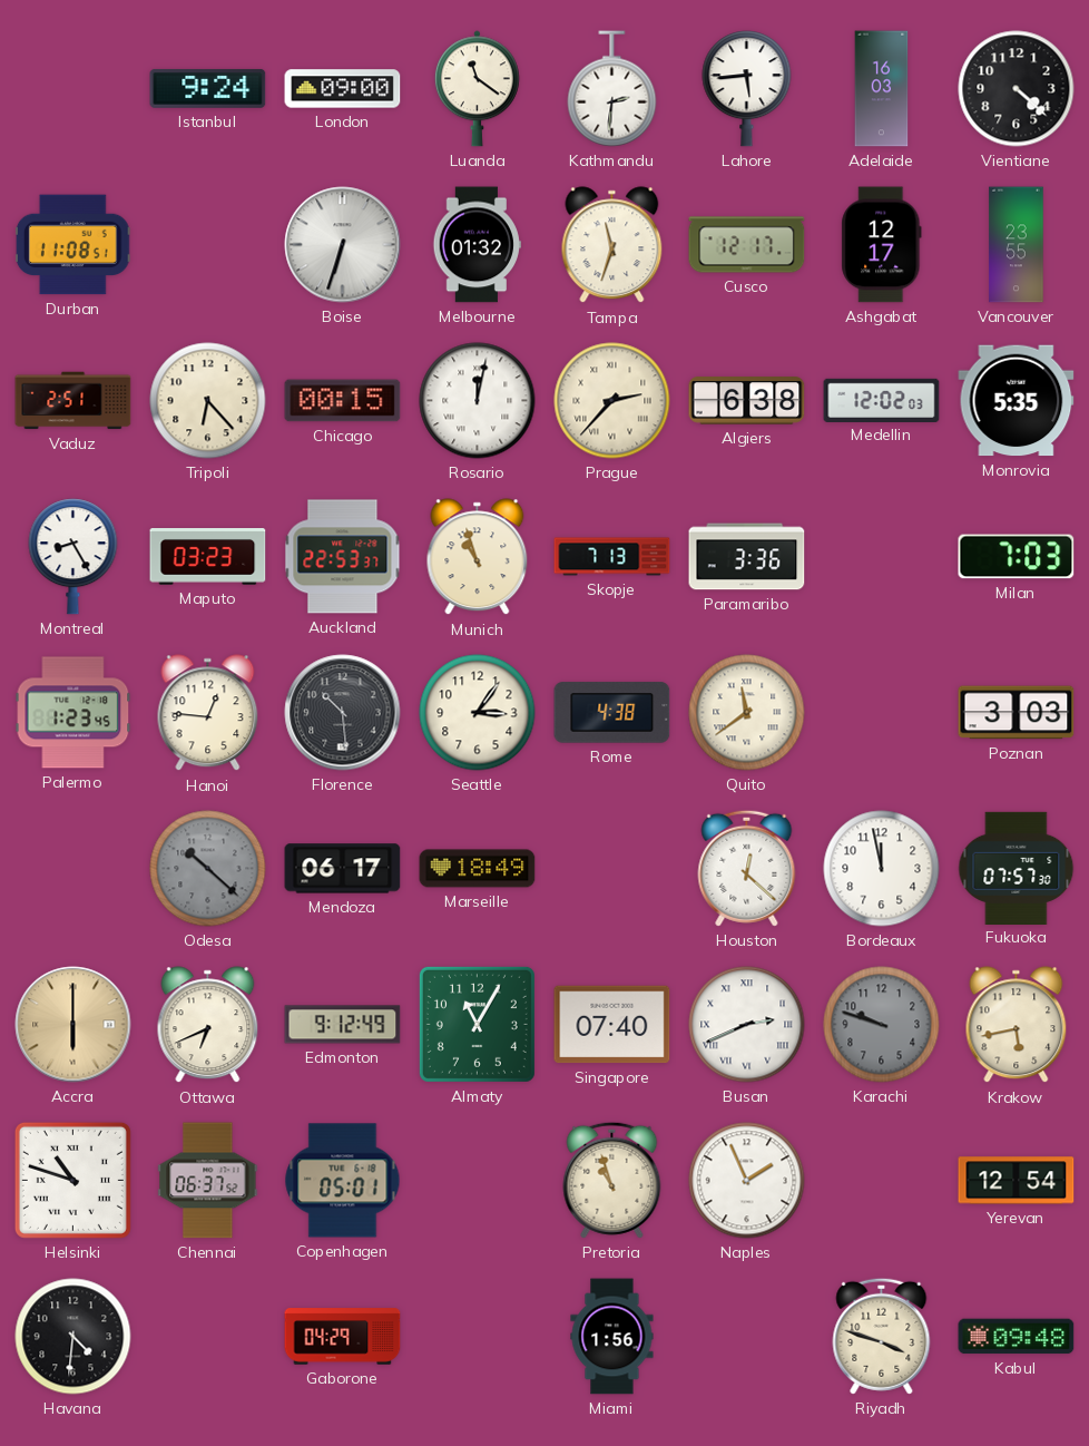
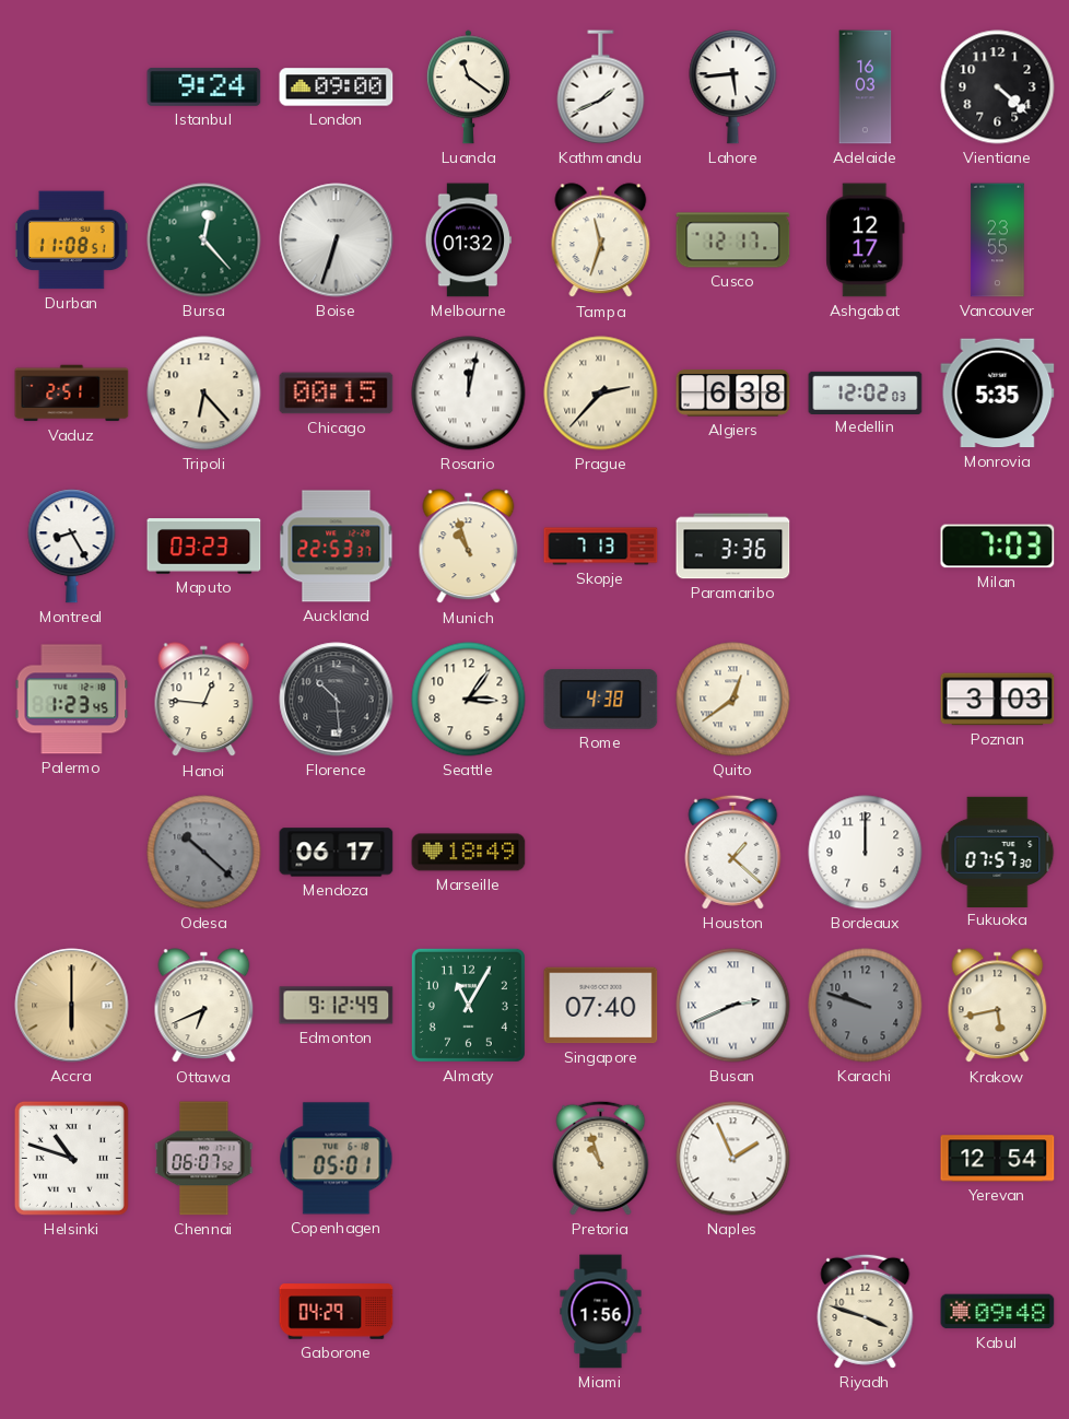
Kathmandu: 2:31 -> 1:41 (601, 87)
Bursa: none -> 12:23 (204, 241)
Quito: 11:39 -> 12:39 (733, 700)
Houston: 12:22 -> 1:22 (733, 852)
Bordeaux: 11:58 -> 12:00 (866, 853)
Chennai: 06:37 -> 06:07 (204, 1159)
Havana: 4:31 -> none (73, 1337)
